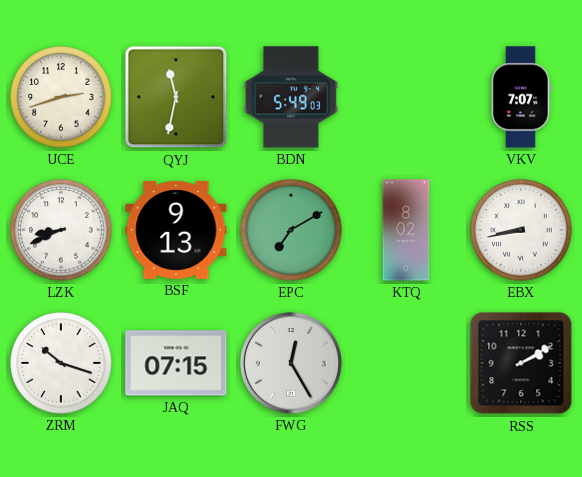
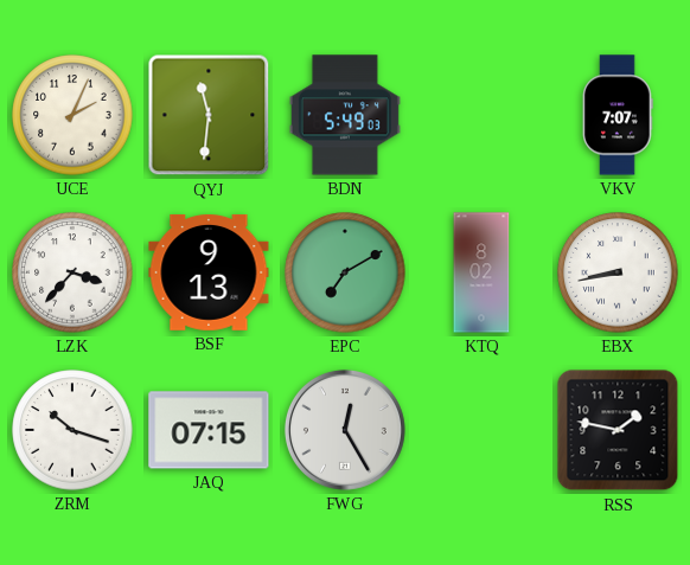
UCE: 2:42 -> 2:04 (72, 115)
QYJ: 11:32 -> 11:31 (209, 115)
LZK: 8:41 -> 3:37 (72, 272)
RSS: 2:10 -> 1:47 (618, 430)
